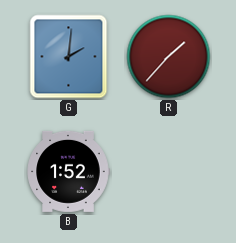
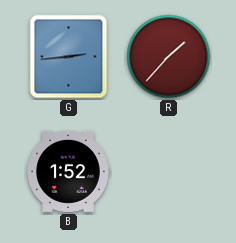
G: 2:01 -> 2:44 (69, 57)
